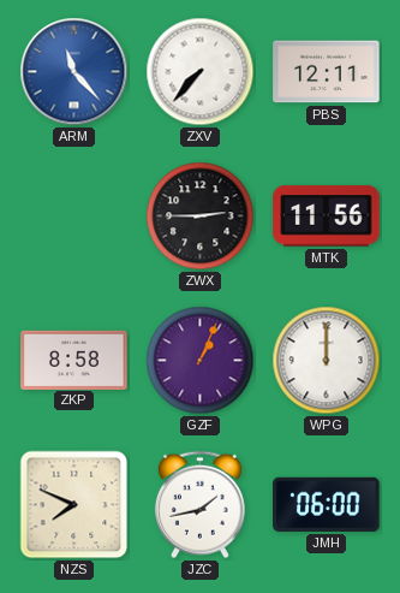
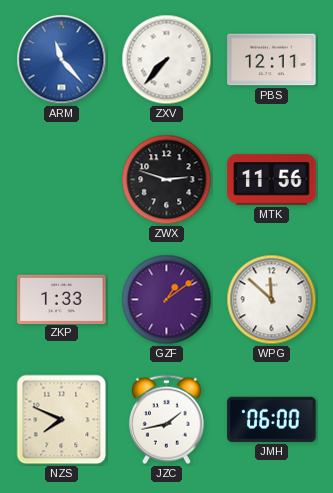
ZWX: 2:45 -> 2:48 (167, 180)
ZKP: 8:58 -> 1:33 (62, 299)
GZF: 1:04 -> 1:09 (167, 300)
WPG: 12:00 -> 11:52 (272, 300)
